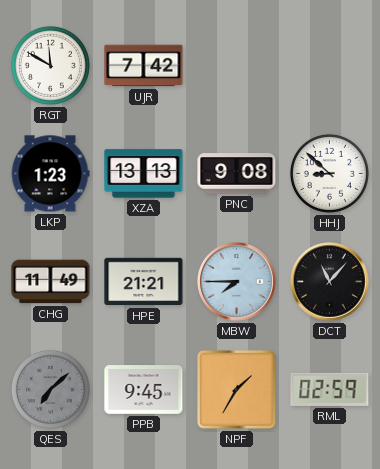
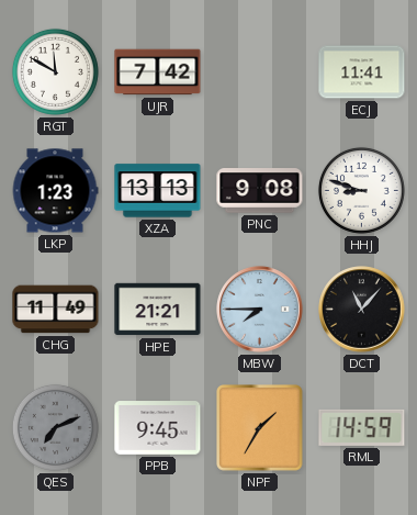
ECJ: none -> 11:41 (362, 72)
HHJ: 8:52 -> 8:48 (361, 190)
QES: 7:08 -> 7:11 (55, 427)
RML: 02:59 -> 14:59 (362, 427)
